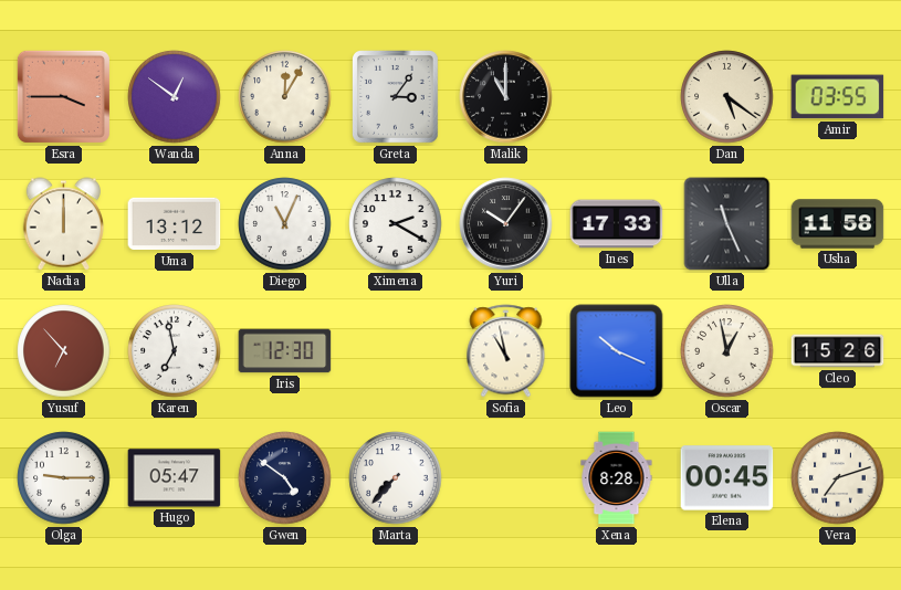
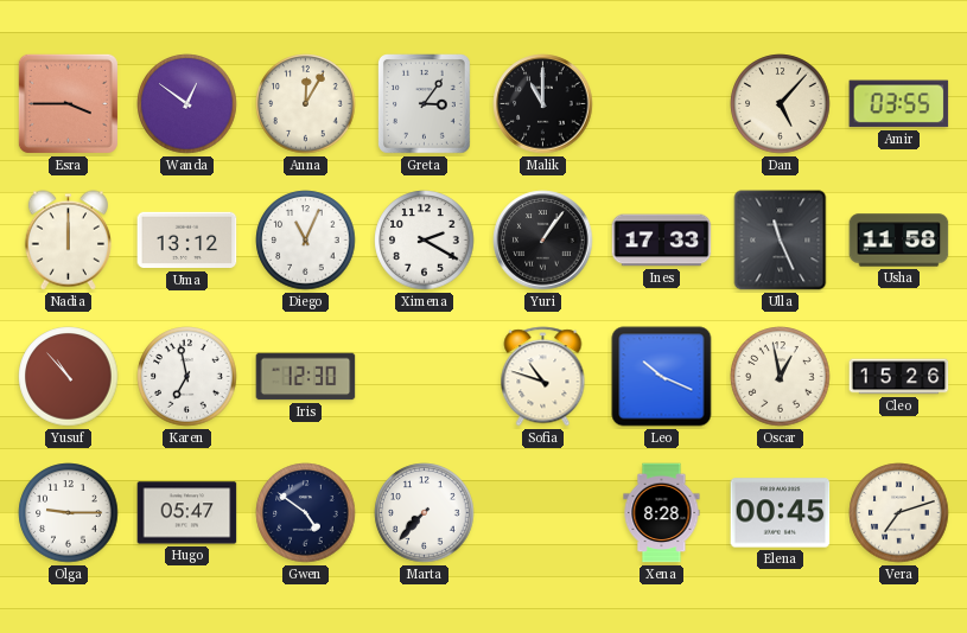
Dan: 5:21 -> 5:07 (781, 104)
Yuri: 10:06 -> 1:06 (543, 241)
Yusuf: 6:53 -> 10:53 (69, 377)
Sofia: 10:58 -> 10:48 (543, 377)
